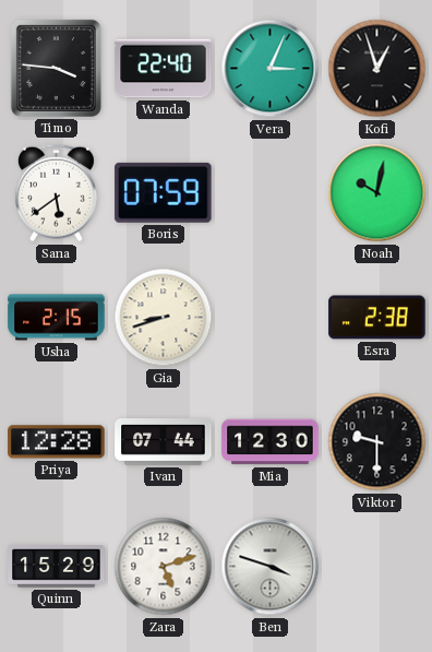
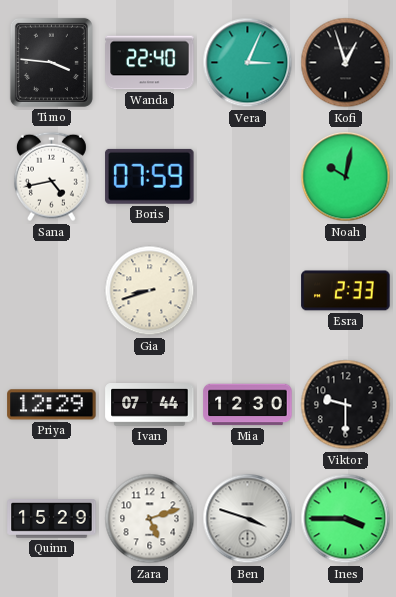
Sana: 5:39 -> 4:43 (51, 177)
Usha: 2:15 -> none (57, 318)
Esra: 2:38 -> 2:33 (346, 291)
Priya: 12:28 -> 12:29 (52, 405)
Ines: none -> 3:45 (346, 519)
